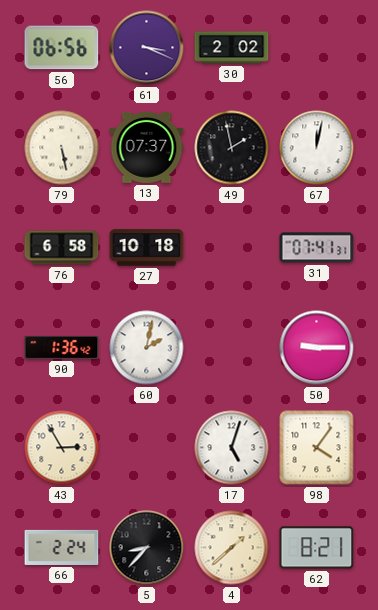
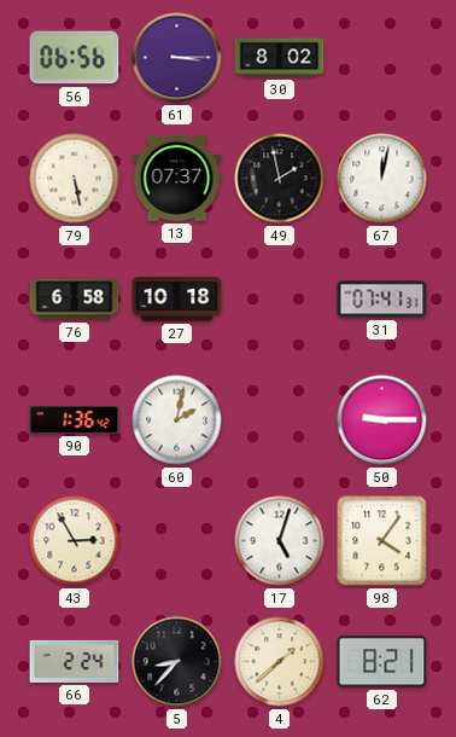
61: 3:19 -> 3:15 (177, 58)
30: 2:02 -> 8:02 (280, 58)
